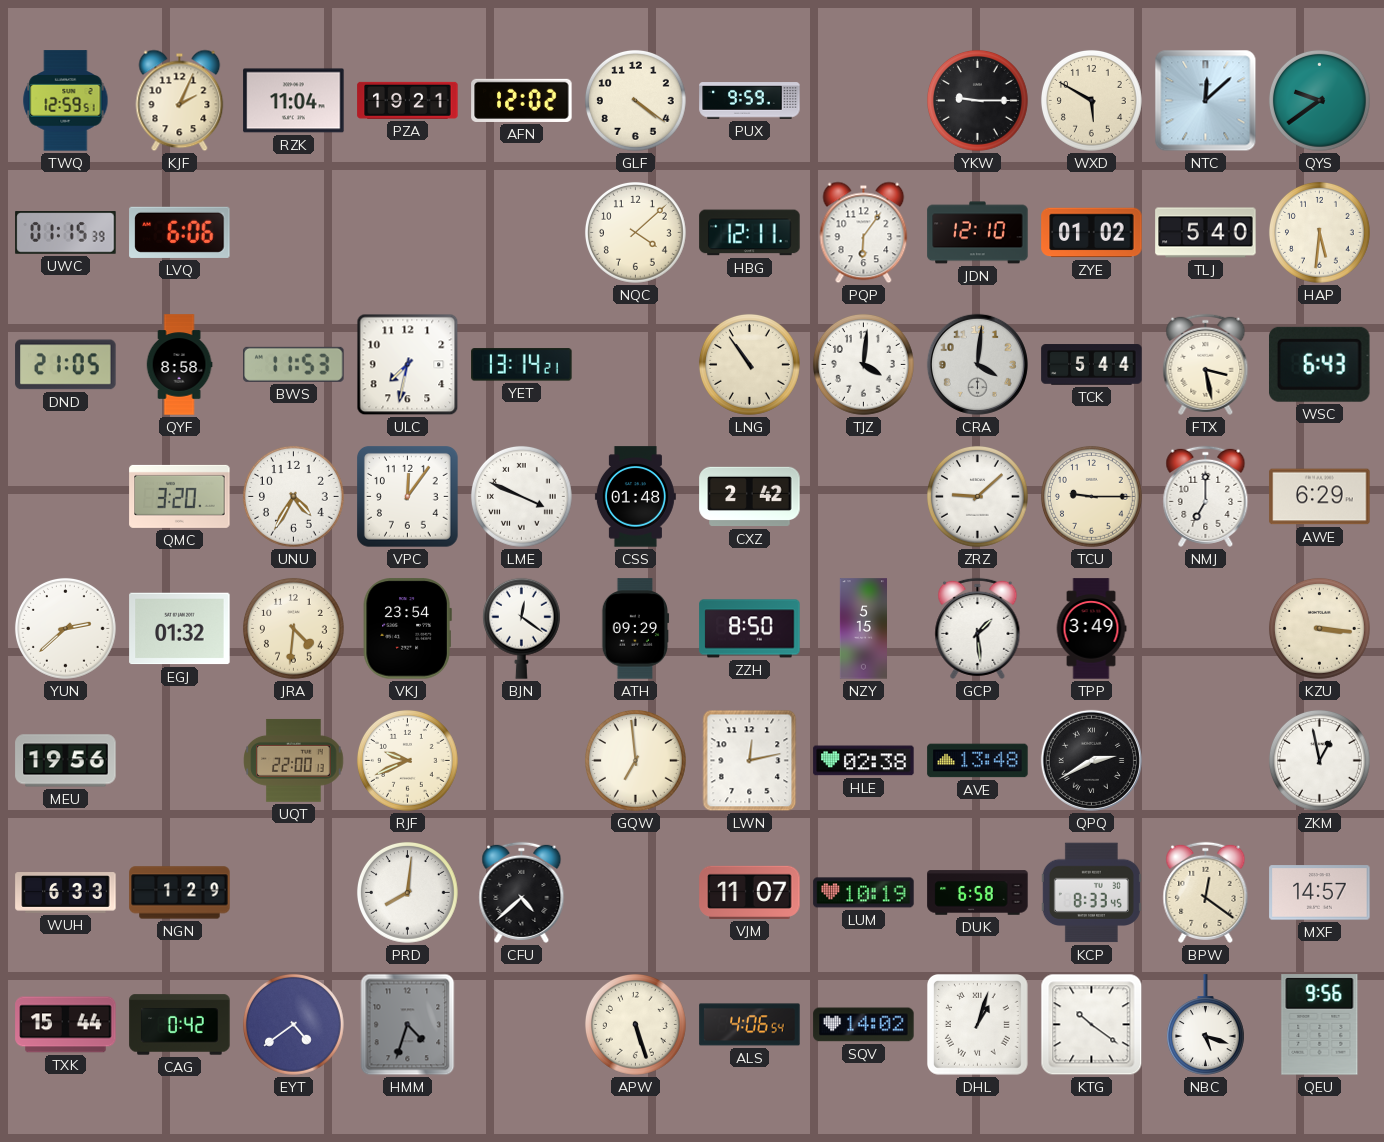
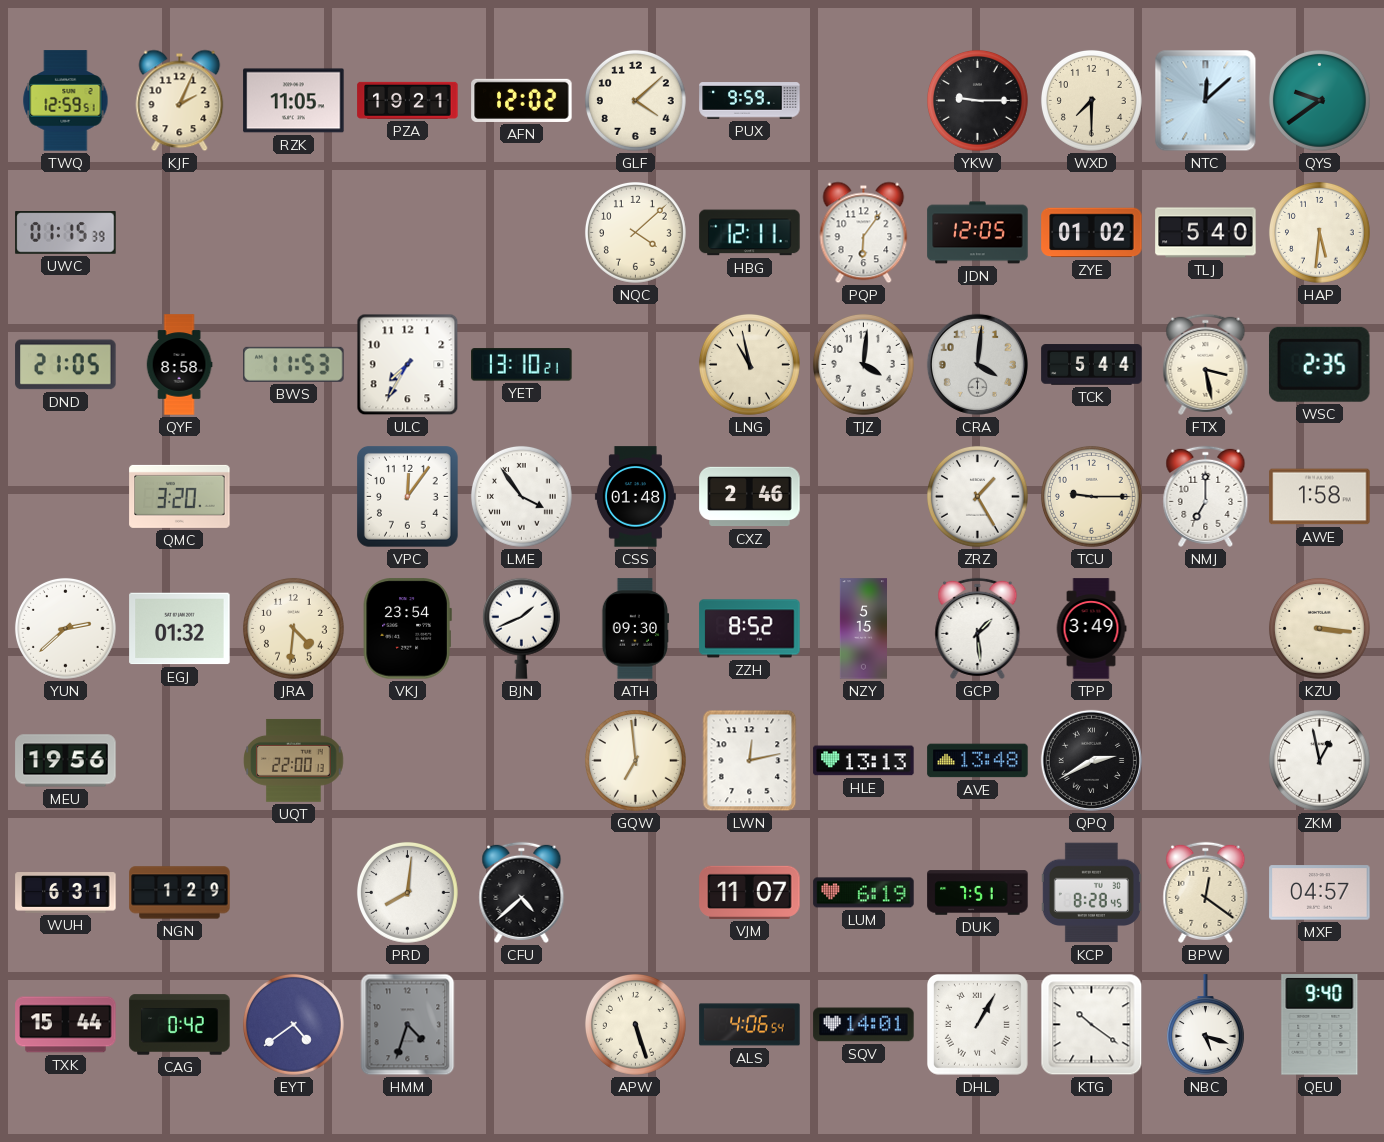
RZK: 11:04 -> 11:05 (294, 101)
GLF: 4:21 -> 4:08 (636, 101)
WXD: 5:50 -> 7:30 (1092, 101)
LVQ: 6:06 -> none (180, 232)
JDN: 12:10 -> 12:05 (978, 233)
ULC: 7:32 -> 7:35 (408, 365)
YET: 13:14 -> 13:10 (522, 365)
LNG: 10:54 -> 10:58 (750, 365)
WSC: 6:43 -> 2:35 (1320, 364)
UNU: 4:35 -> none (294, 497)
LME: 3:49 -> 3:54 (522, 497)
CXZ: 2:42 -> 2:46 (750, 497)
ZRZ: 9:08 -> 1:25 (978, 497)
AWE: 6:29 -> 1:58 (1320, 497)
BJN: 12:21 -> 1:41 (521, 628)
ATH: 09:29 -> 09:30 (635, 629)
ZZH: 8:50 -> 8:52 (750, 629)
RJF: 9:41 -> none (408, 761)
HLE: 02:38 -> 13:13 (864, 761)
WUH: 6:33 -> 6:31 (66, 893)
LUM: 10:19 -> 6:19 (864, 893)
DUK: 6:58 -> 7:51 (978, 893)
KCP: 8:33 -> 8:28 (1091, 893)
MXF: 14:57 -> 04:57 (1320, 893)
SQV: 14:02 -> 14:01 (864, 1025)
DHL: 1:03 -> 1:05 (978, 1025)
QEU: 9:56 -> 9:40 (1320, 1025)
